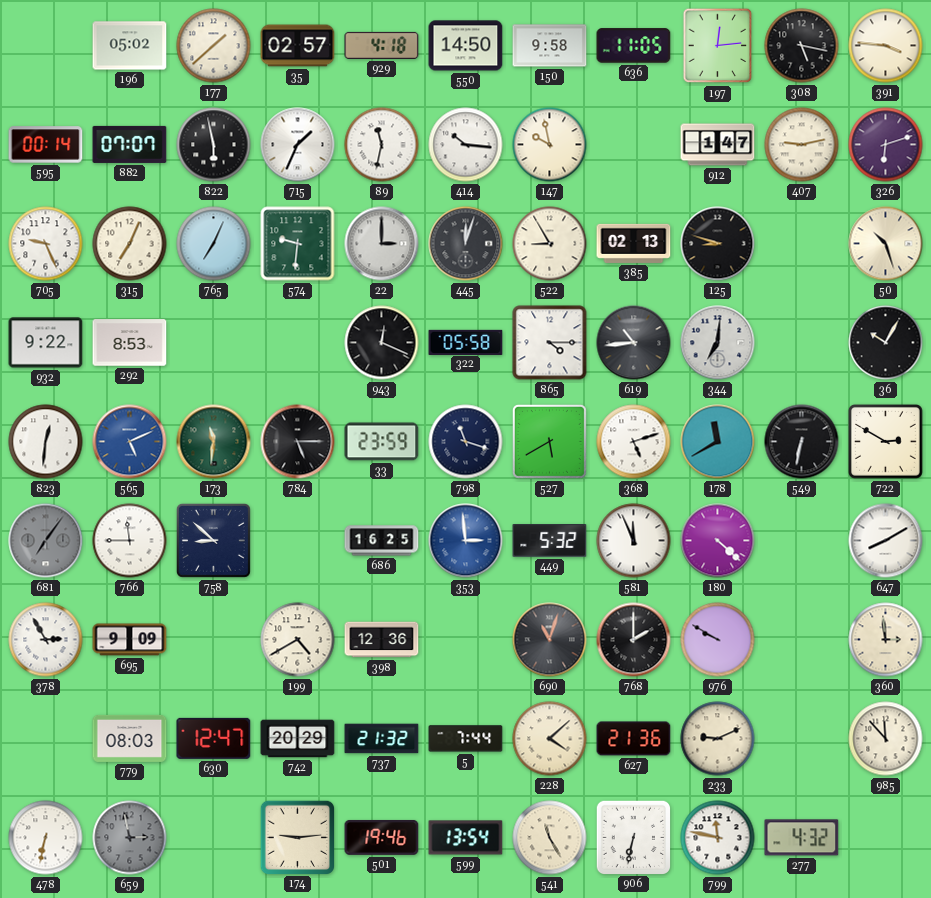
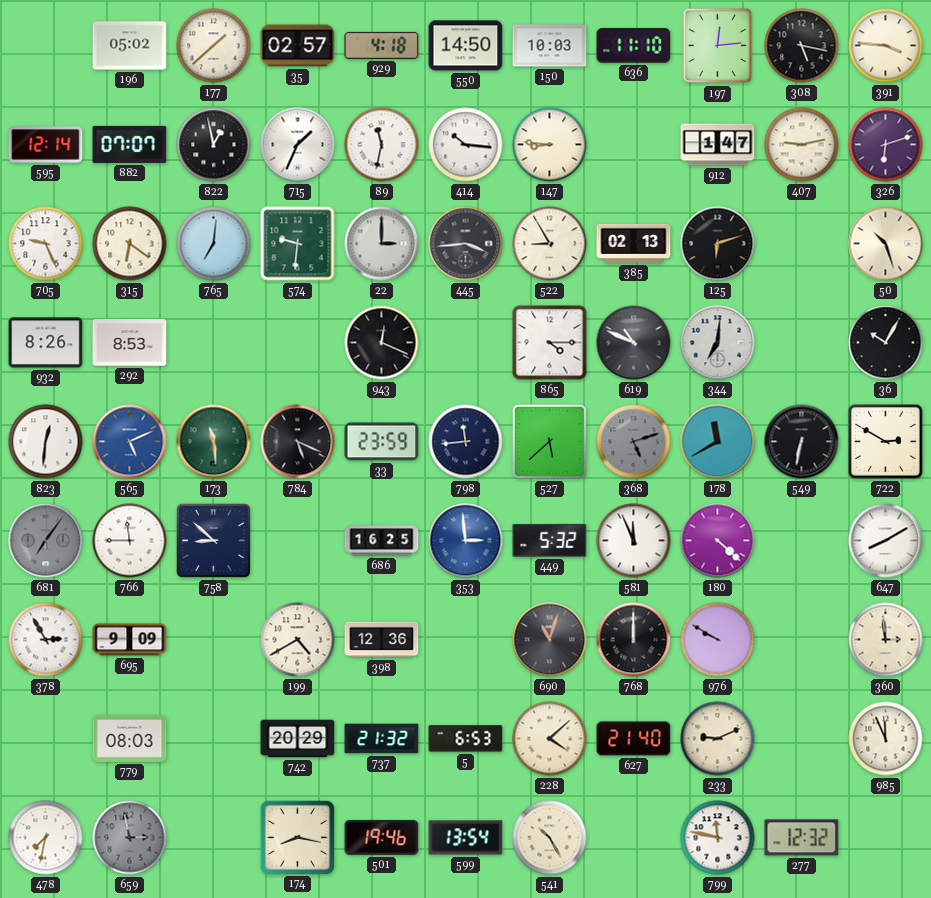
150: 9:58 -> 10:03 (550, 46)
636: 11:05 -> 11:10 (634, 46)
595: 00:14 -> 12:14 (46, 145)
822: 5:58 -> 12:58 (214, 145)
147: 9:58 -> 8:46 (550, 145)
315: 7:04 -> 6:21 (130, 244)
765: 7:04 -> 7:01 (214, 244)
445: 12:03 -> 3:44 (466, 244)
125: 8:48 -> 6:12 (718, 244)
932: 9:22 -> 8:26 (46, 343)
322: 05:58 -> none (466, 342)
619: 10:44 -> 10:49 (634, 343)
173: 11:31 -> 11:29 (214, 442)
784: 5:15 -> 5:19 (298, 442)
798: 11:18 -> 11:44 (466, 442)
527: 5:40 -> 5:38 (549, 441)
368 dial: white -> grey (634, 442)
768: 2:00 -> 12:00 (634, 640)
630: 12:47 -> none (214, 738)
5: 7:44 -> 6:53 (466, 739)
627: 21:36 -> 21:40 (634, 739)
985: 11:53 -> 11:56 (886, 739)
478: 6:32 -> 7:32 (46, 838)
174: 9:14 -> 8:17 (297, 837)
541: 11:25 -> 10:25 (550, 838)
906: 6:32 -> none (633, 837)
277: 4:32 -> 12:32 (802, 838)
